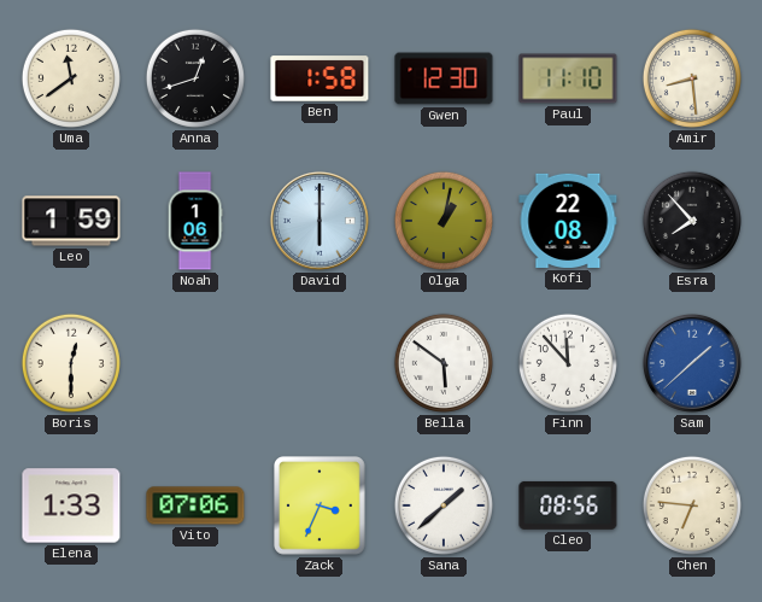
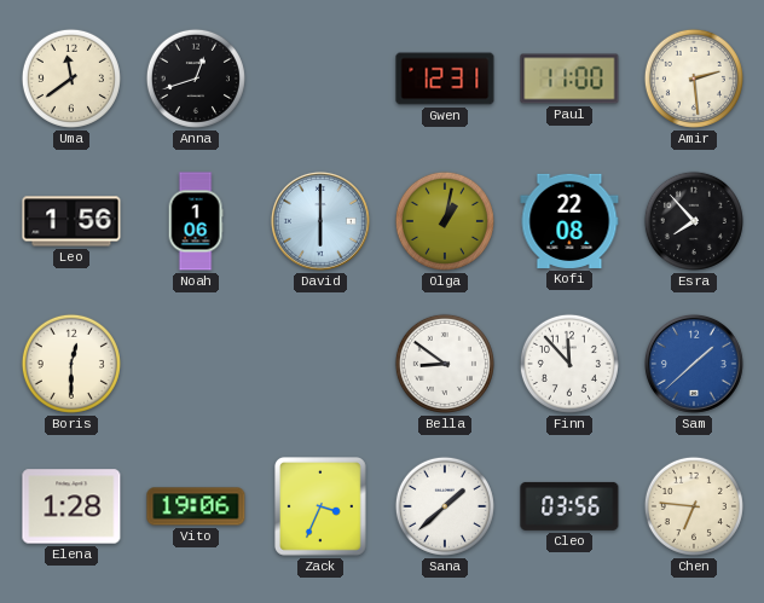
Ben: 1:58 -> none (320, 78)
Gwen: 12:30 -> 12:31 (445, 79)
Paul: 11:10 -> 11:00 (569, 79)
Amir: 8:29 -> 2:29 (694, 79)
Leo: 1:59 -> 1:56 (71, 221)
Bella: 5:51 -> 8:51 (445, 364)
Elena: 1:33 -> 1:28 (71, 506)
Vito: 07:06 -> 19:06 (196, 506)
Cleo: 08:56 -> 03:56 (569, 506)
